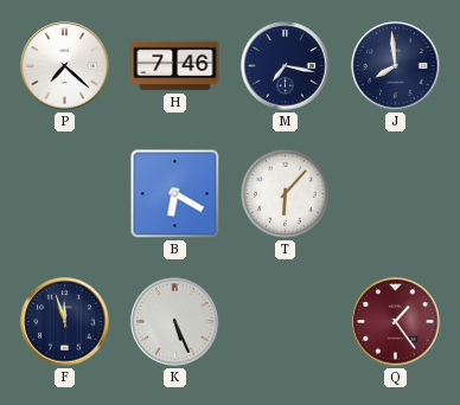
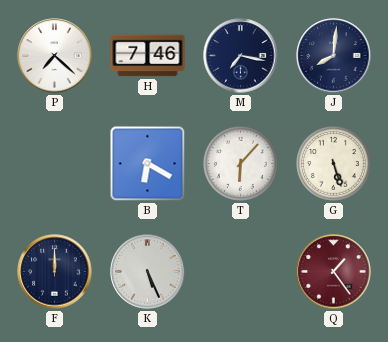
J: 7:59 -> 8:01 (334, 56)
G: none -> 5:27 (334, 164)
F: 11:57 -> 12:00 (55, 272)
